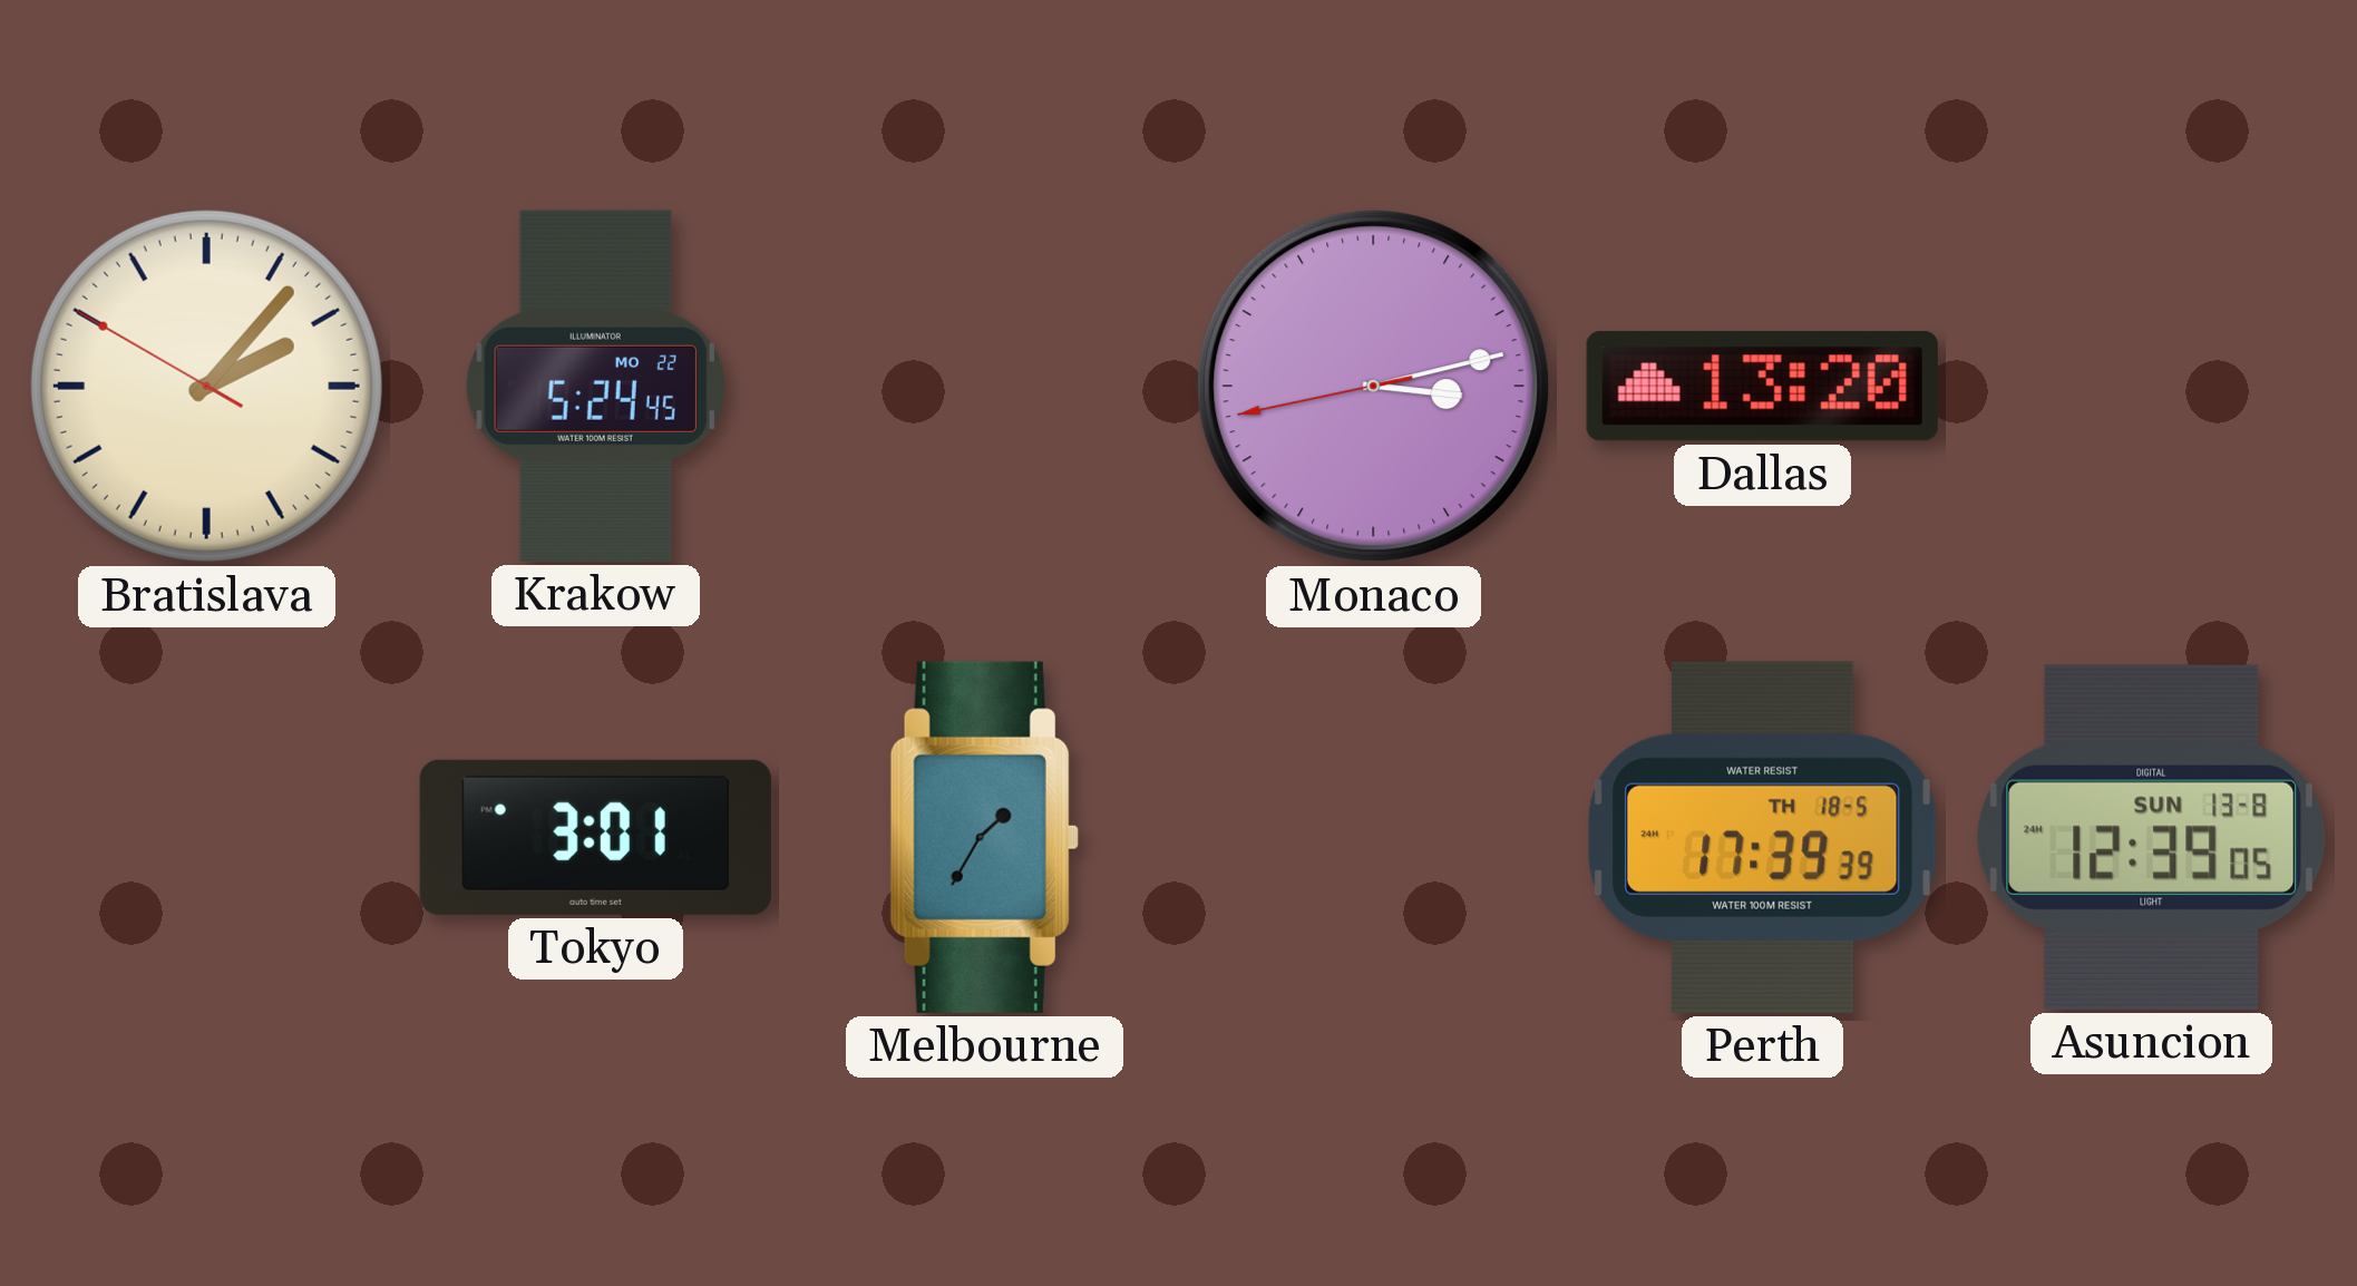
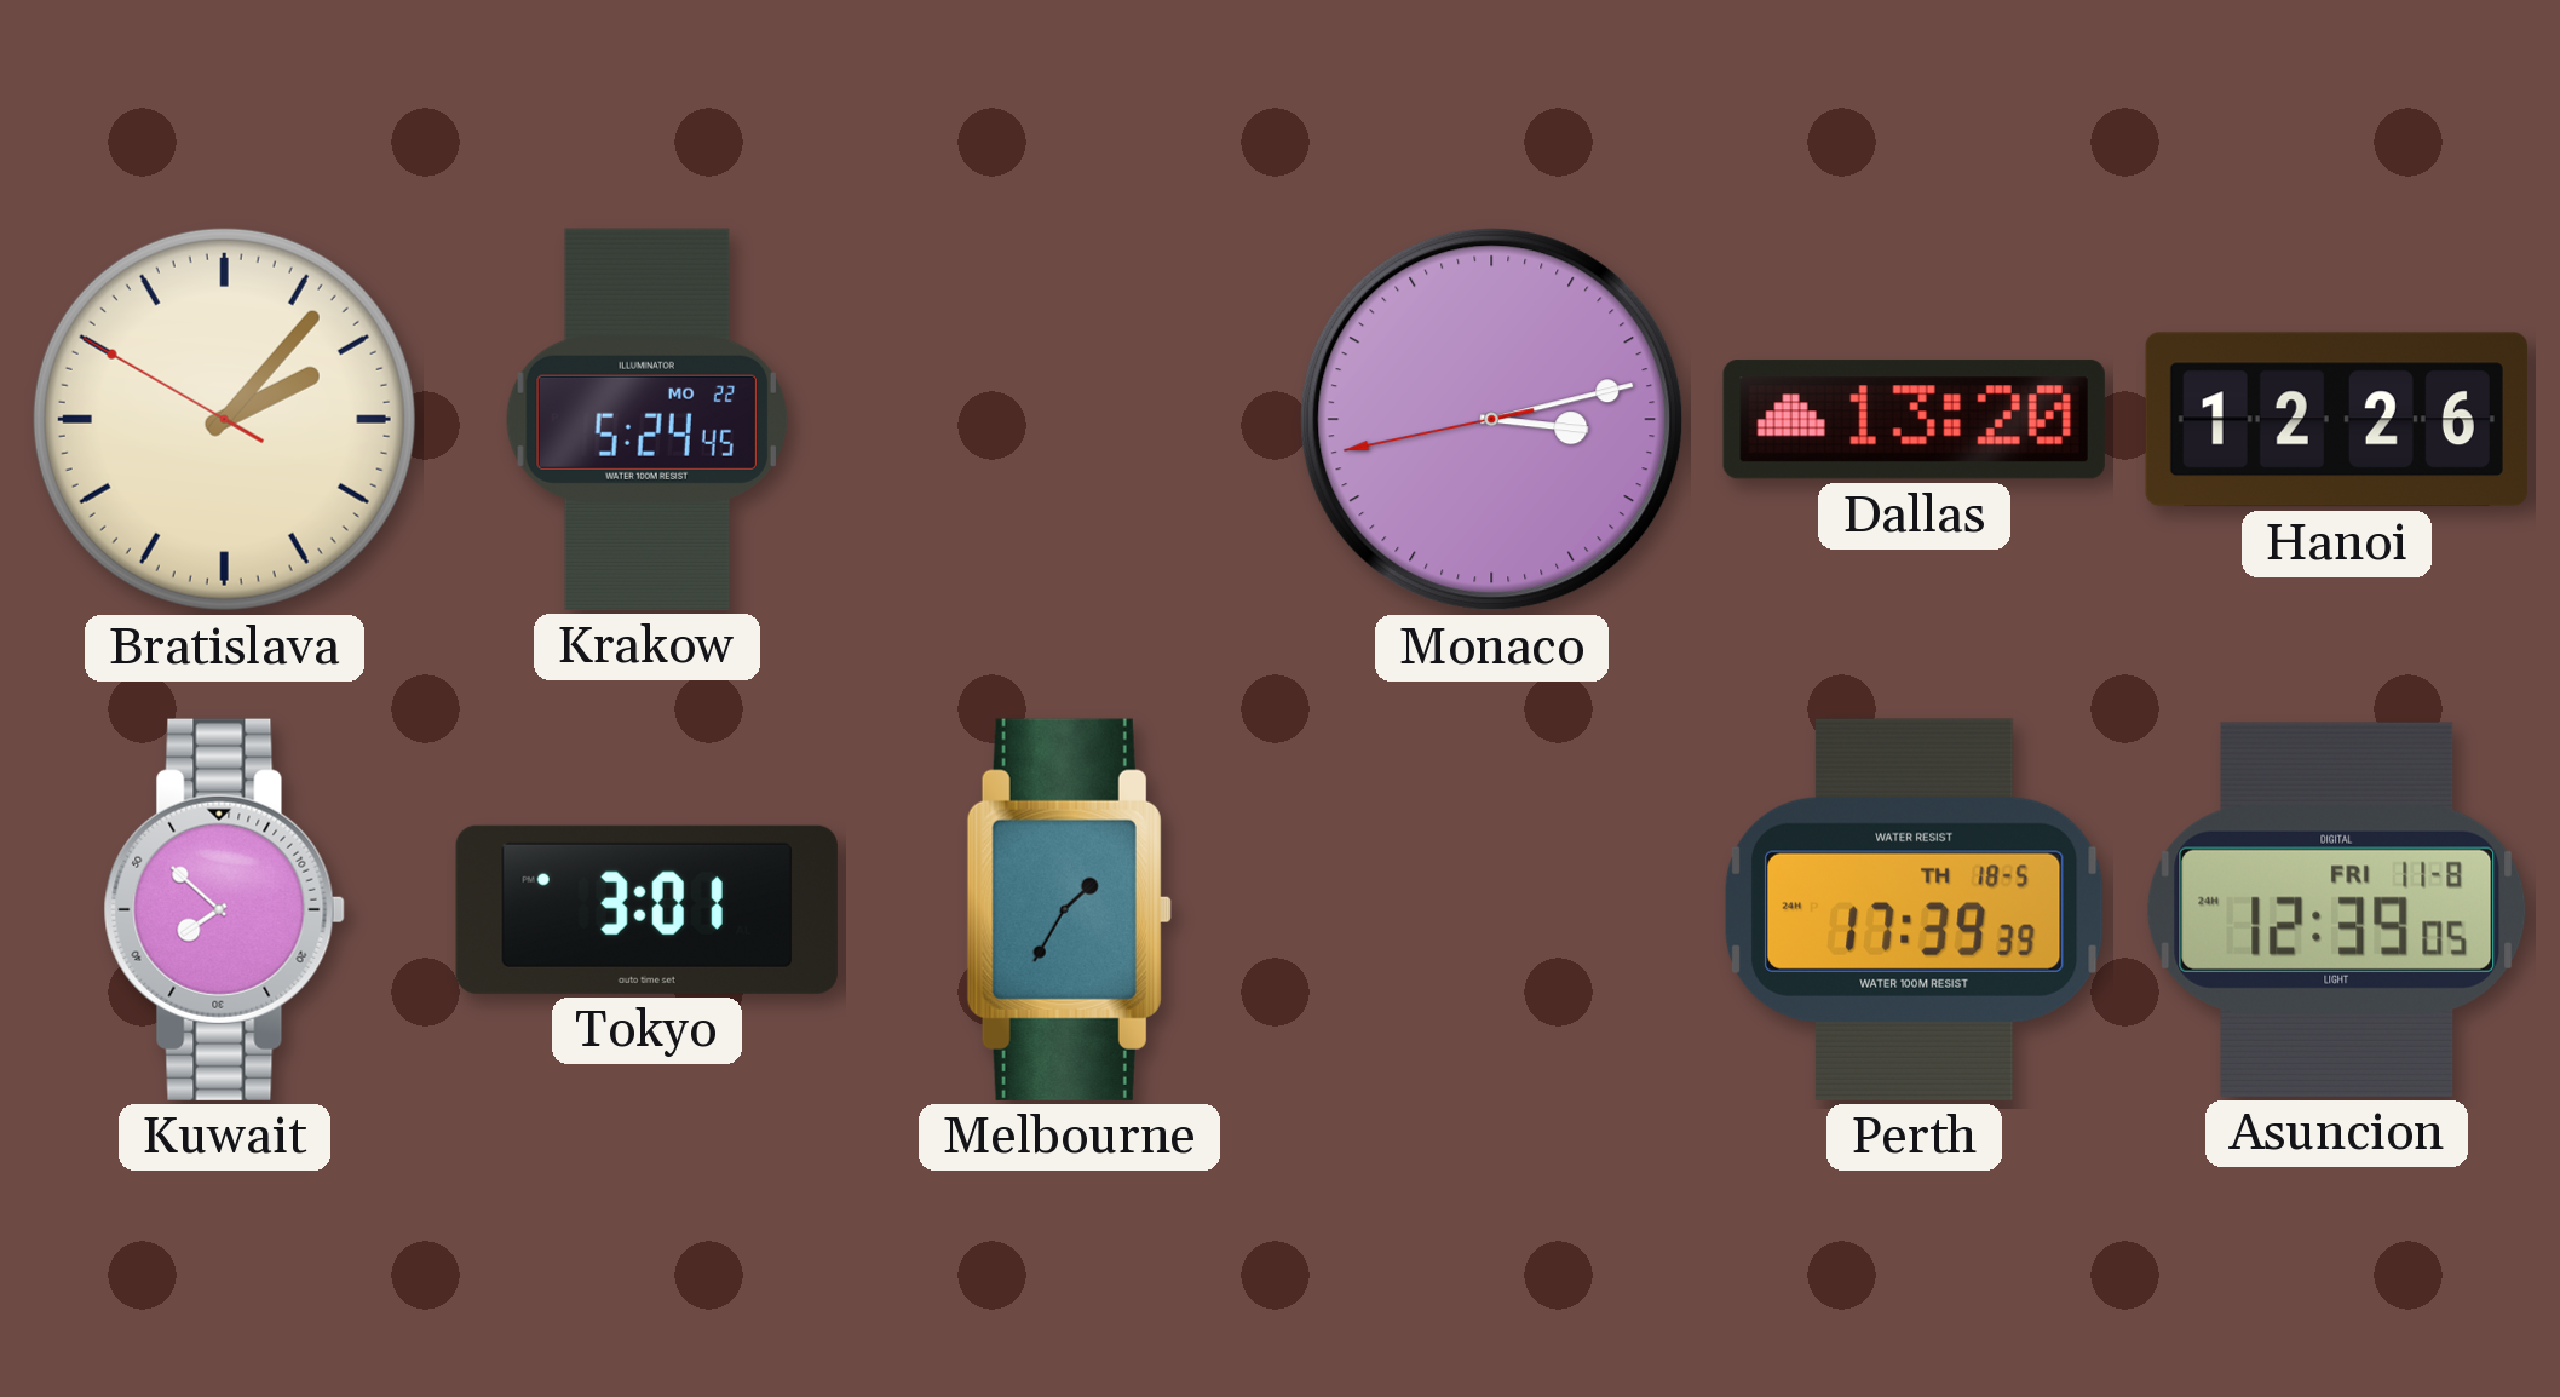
Hanoi: none -> 12:26 (2336, 420)
Kuwait: none -> 7:52 (224, 909)
Asuncion date: SUN 13-8 -> FRI 11-8 (2337, 909)
